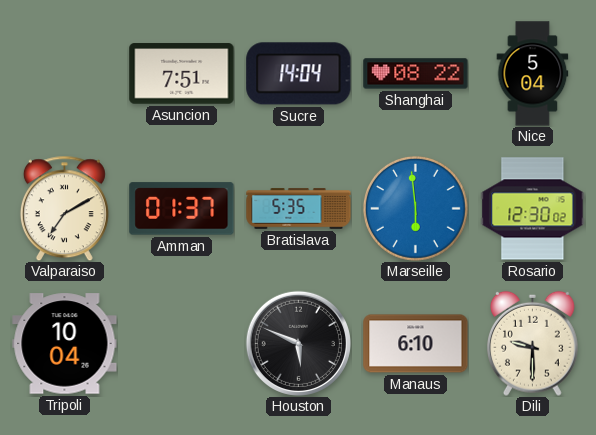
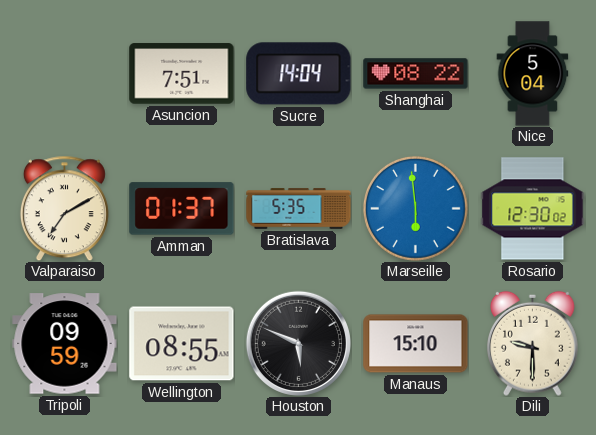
Tripoli: 10:04 -> 09:59 (65, 344)
Wellington: none -> 08:55 (182, 344)
Manaus: 6:10 -> 15:10 (416, 344)
